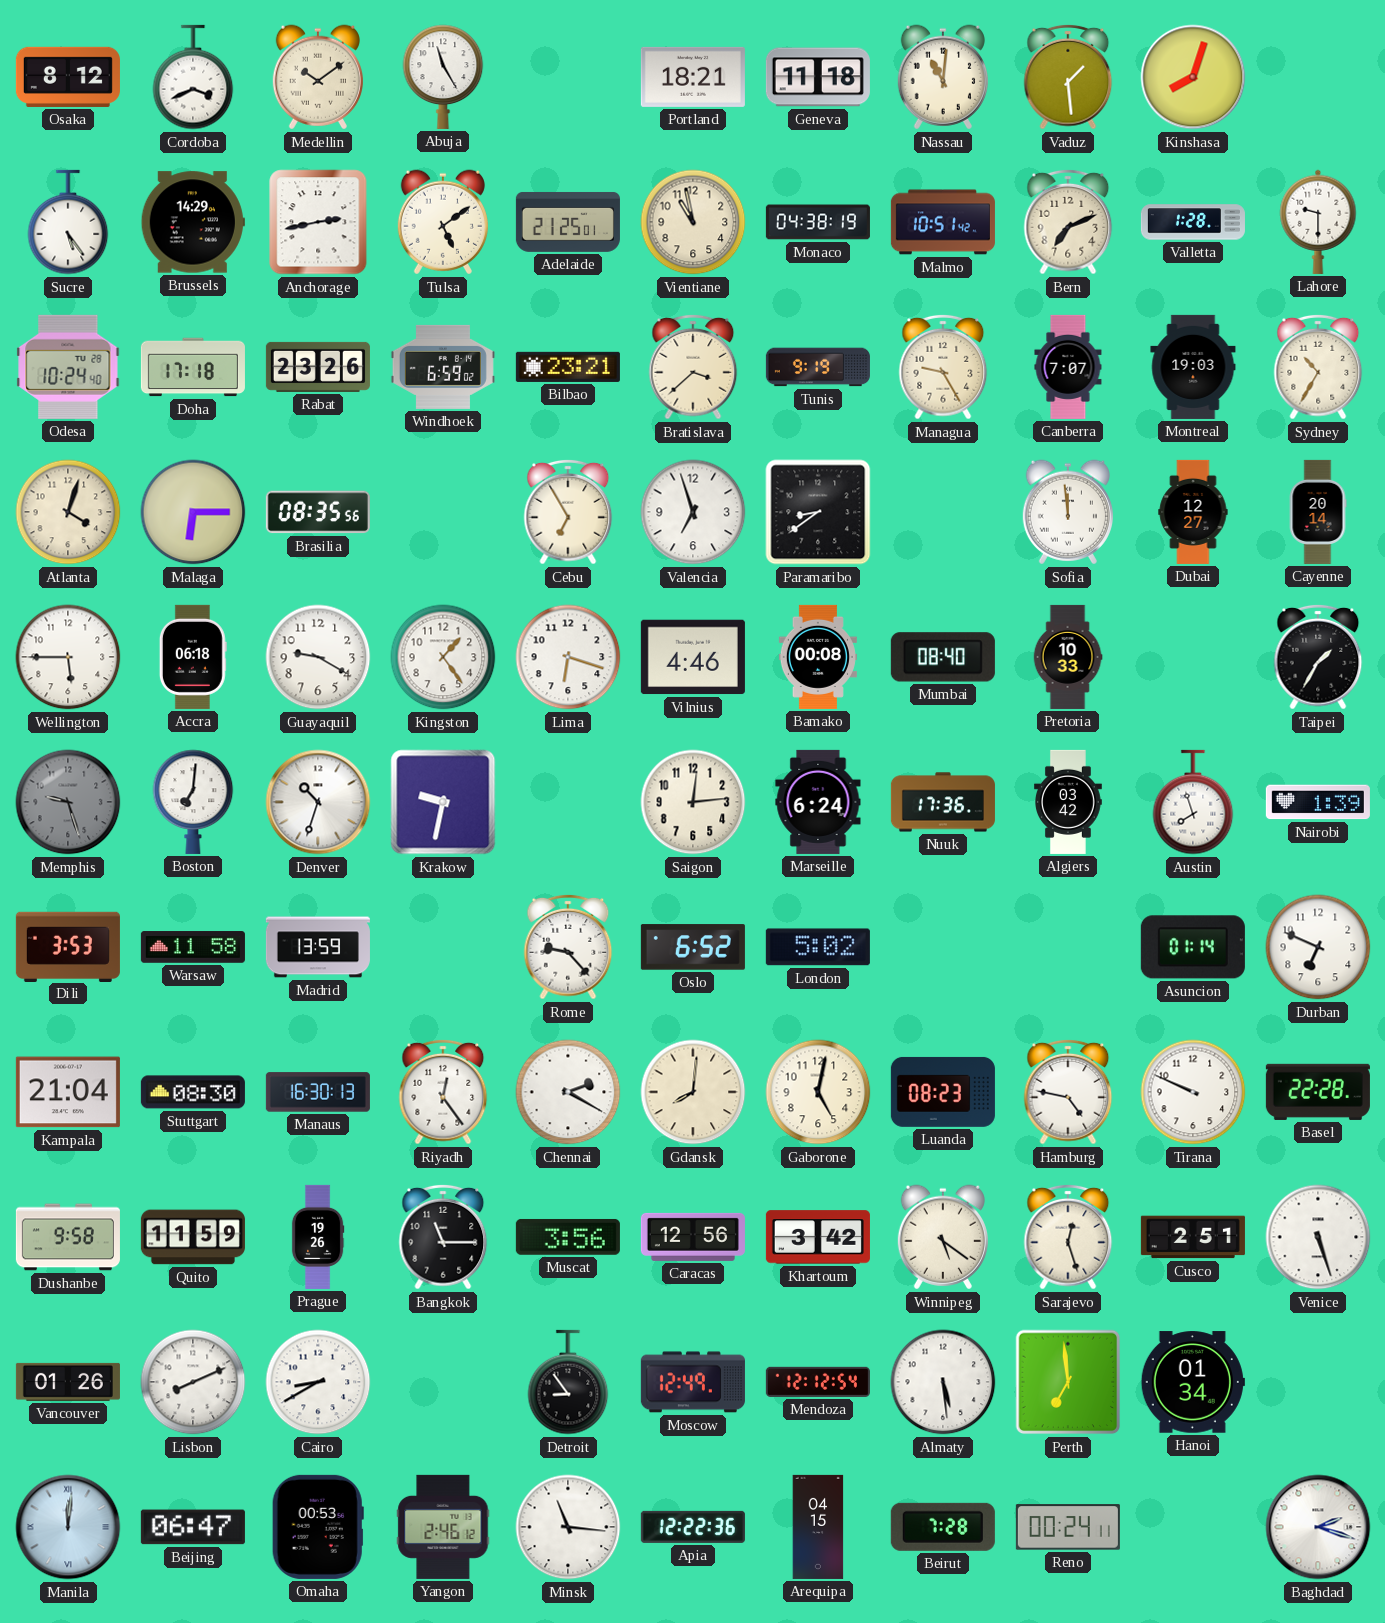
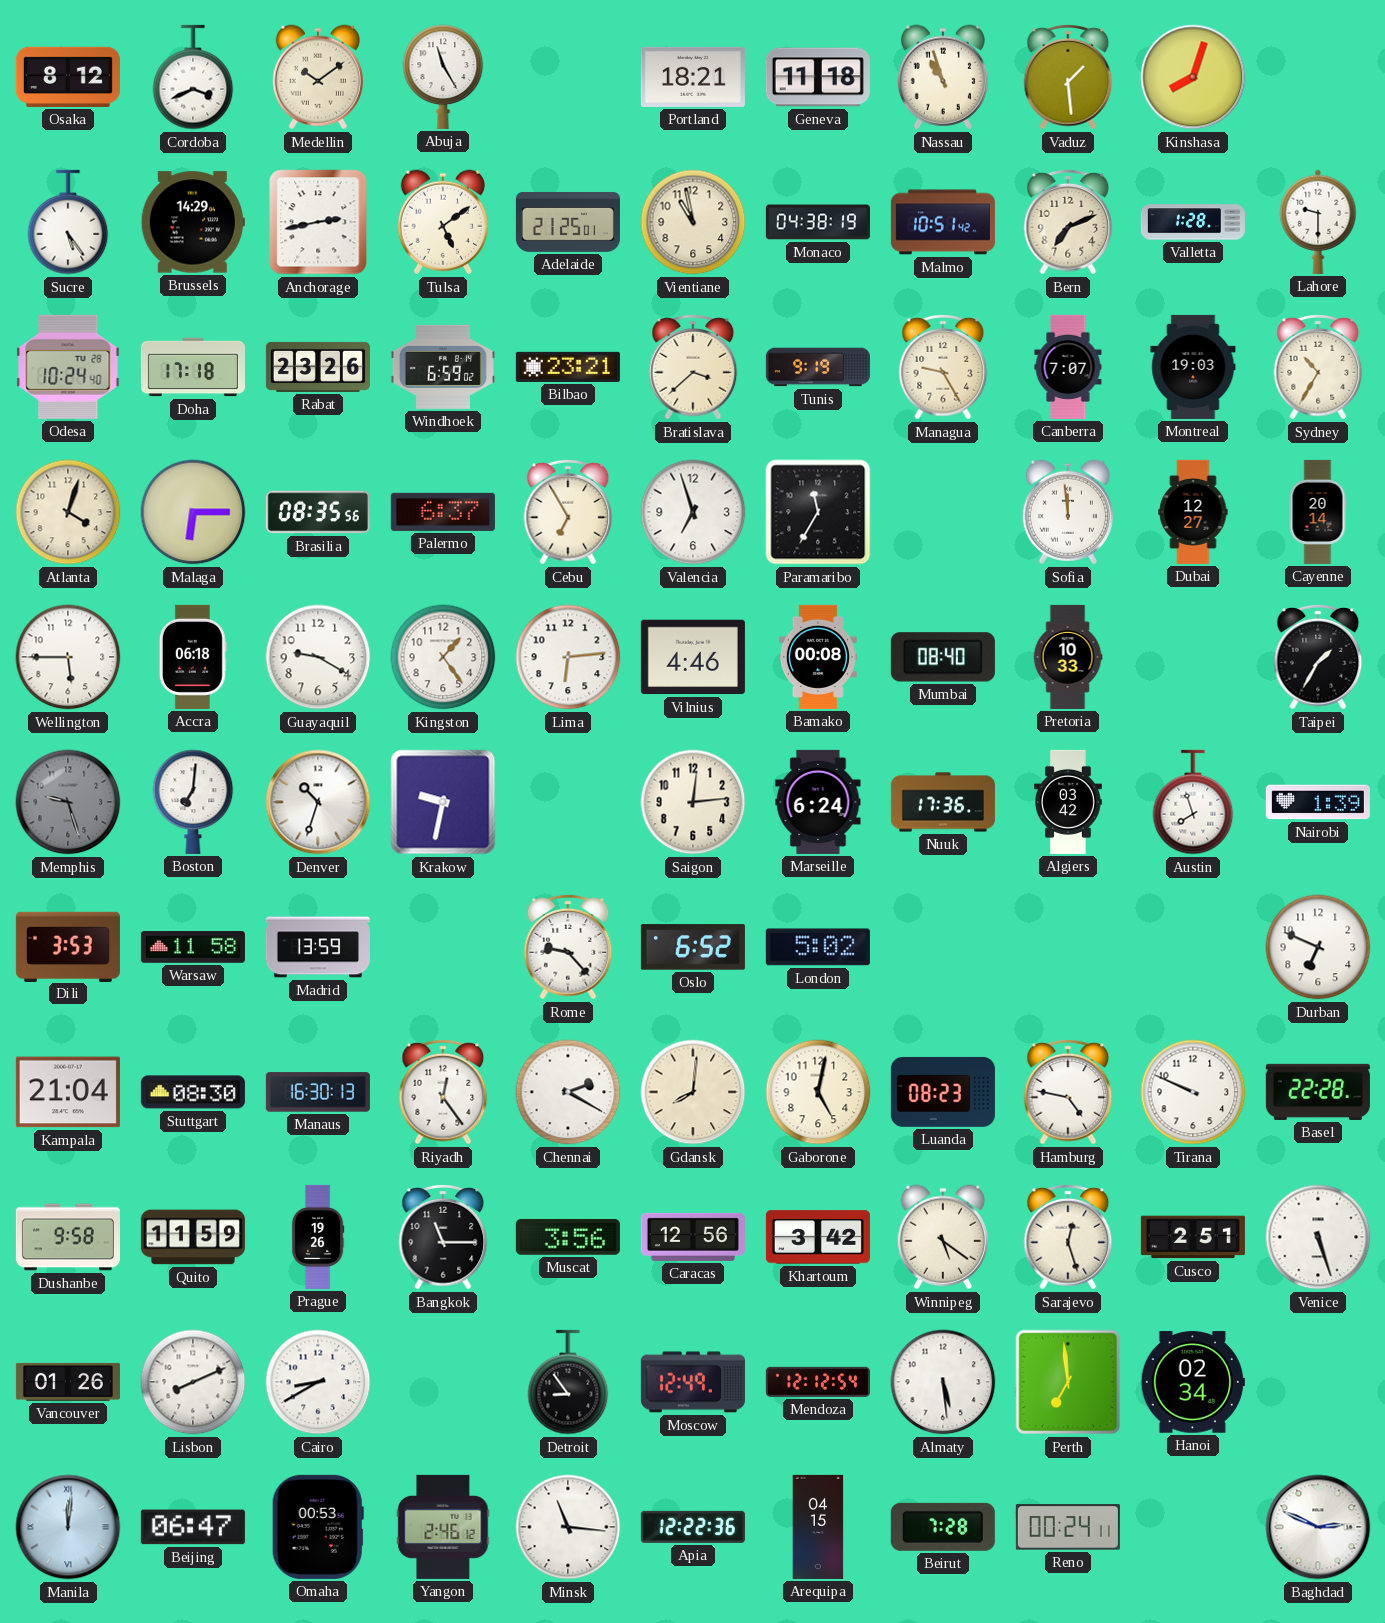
Nassau: 11:01 -> 10:57 (943, 77)
Palermo: none -> 6:37 (443, 512)
Paramaribo: 8:39 -> 11:35 (818, 512)
Lima: 6:18 -> 6:14 (568, 657)
Asuncion: 01:14 -> none (1193, 947)
Hanoi: 01:34 -> 02:34 (1193, 1382)
Baghdad: 2:18 -> 2:49 (1318, 1527)
